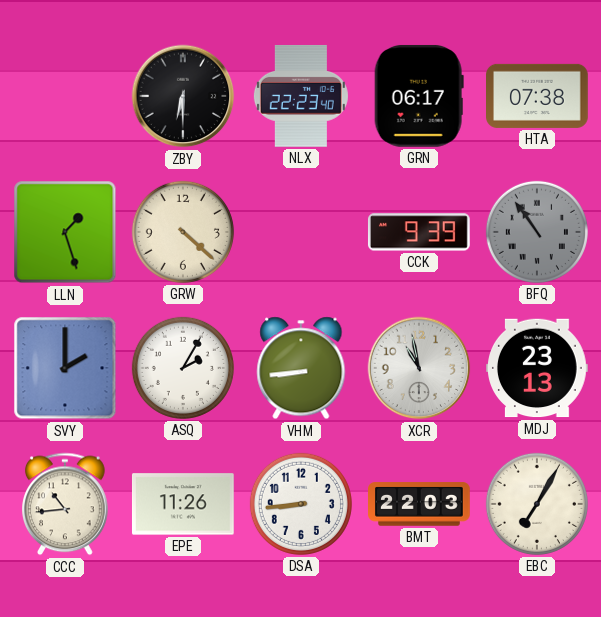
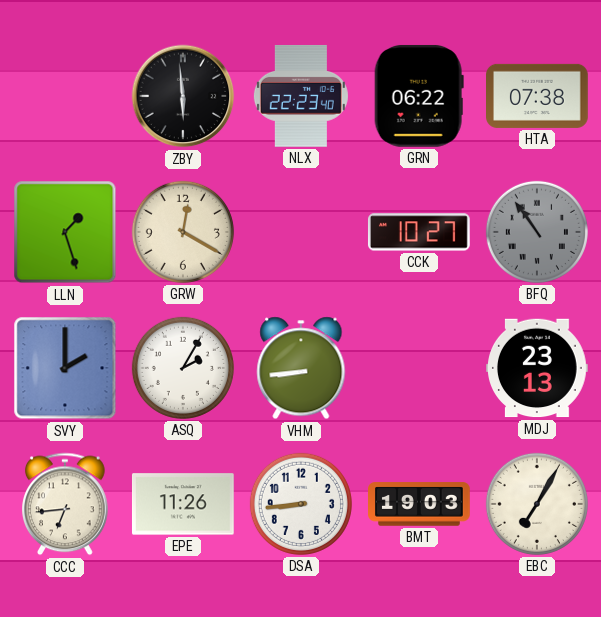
ZBY: 6:30 -> 5:59 (183, 96)
GRN: 06:17 -> 06:22 (419, 96)
GRW: 4:22 -> 12:20 (183, 232)
CCK: 9:39 -> 10:27 (419, 232)
XCR: 10:58 -> none (419, 368)
CCC: 10:44 -> 6:44 (66, 504)
BMT: 22:03 -> 19:03 (420, 504)
